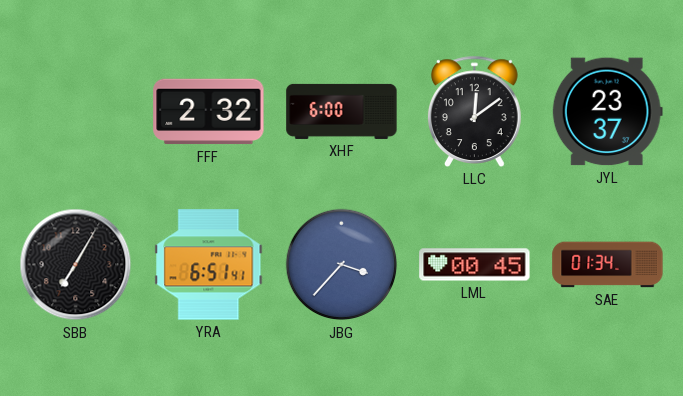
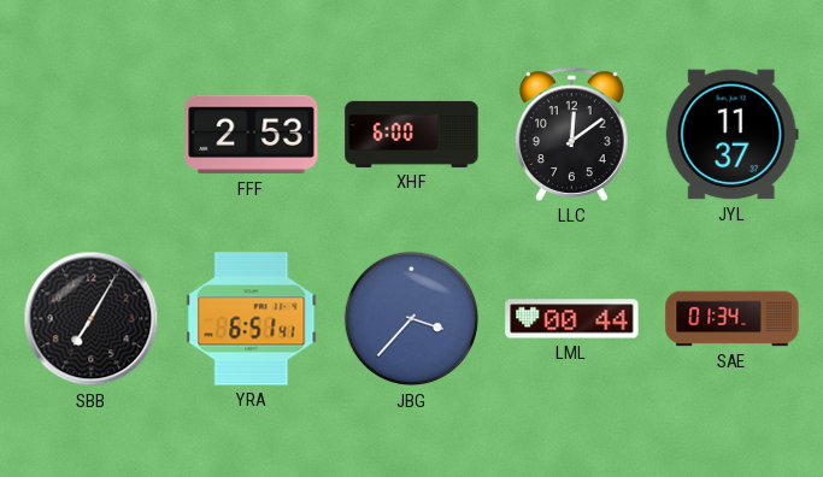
FFF: 2:32 -> 2:53 (252, 135)
JYL: 23:37 -> 11:37 (731, 135)
LML: 00:45 -> 00:44 (572, 319)
